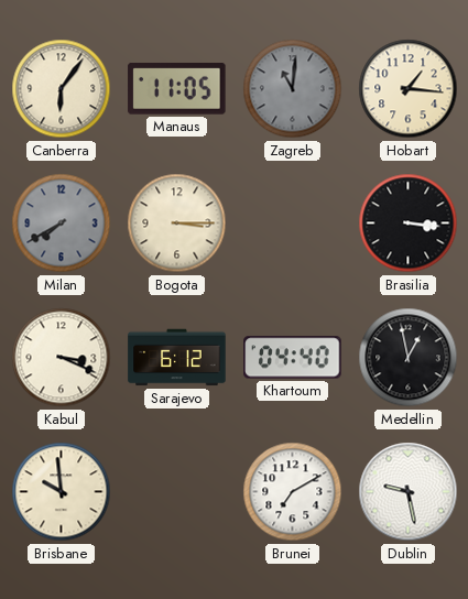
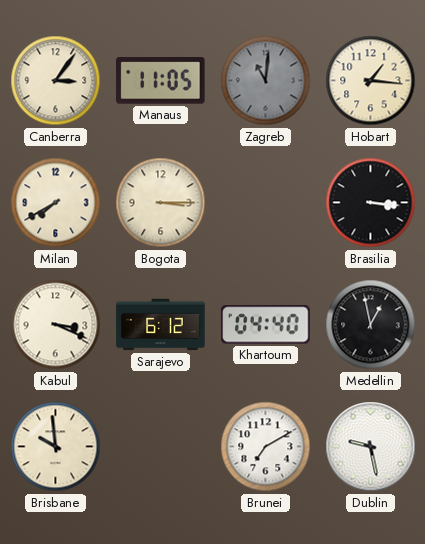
Canberra: 6:06 -> 3:06 (56, 81)
Milan dial: grey -> cream (56, 203)
